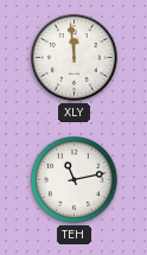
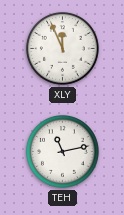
XLY: 11:59 -> 11:56 (63, 48)
